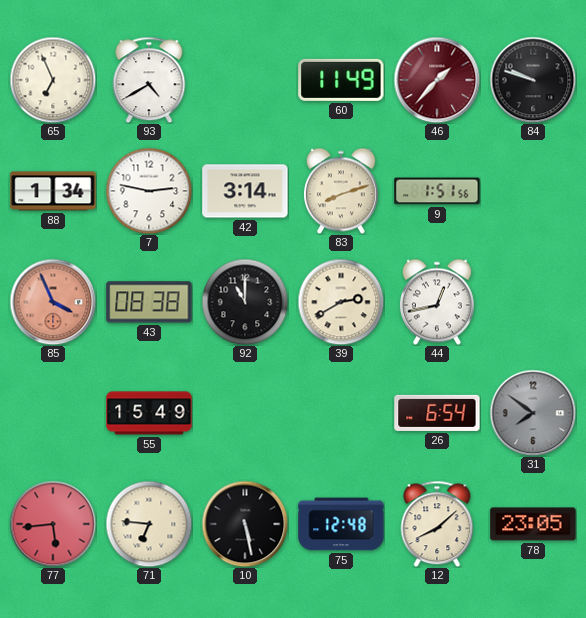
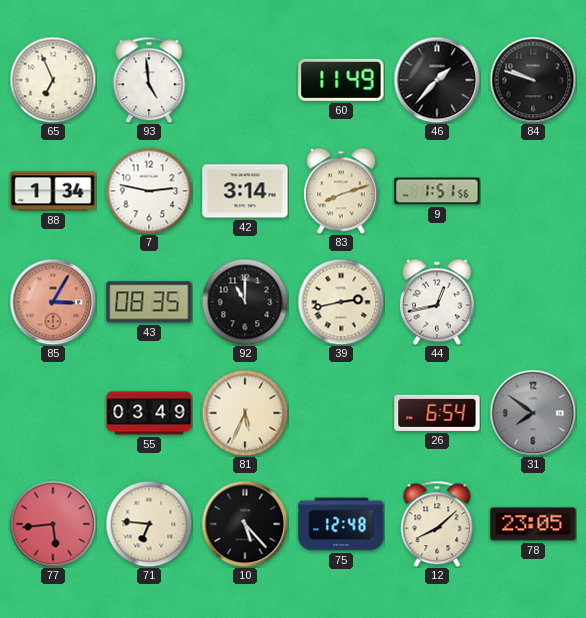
93: 4:40 -> 4:59 (149, 80)
46 dial: burgundy -> black (437, 80)
85: 3:56 -> 3:05 (53, 302)
43: 08:38 -> 08:35 (149, 302)
39: 2:40 -> 2:43 (341, 302)
55: 15:49 -> 03:49 (149, 413)
81: none -> 5:34 (245, 413)
10: 5:28 -> 5:23 (245, 524)
